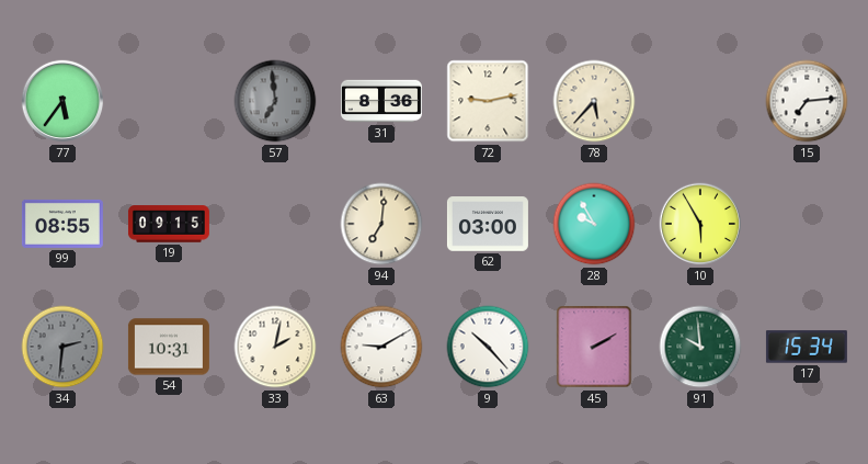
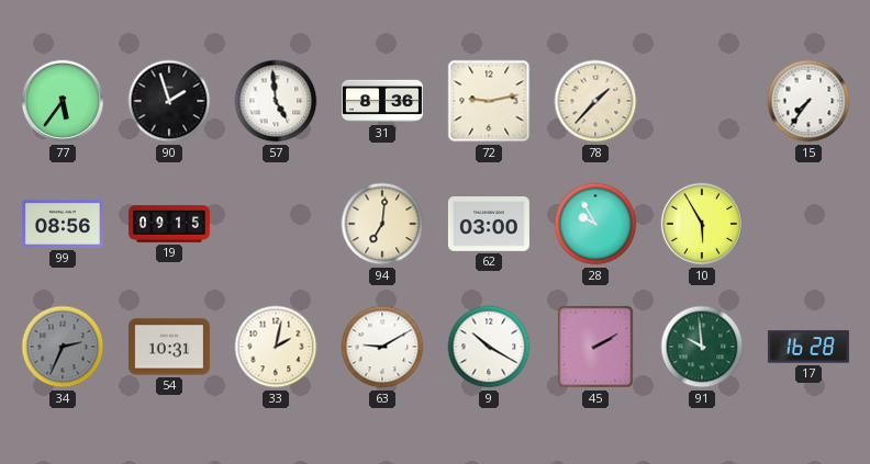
90: none -> 1:57 (169, 101)
57: 6:59 -> 4:59 (276, 101)
57 dial: grey -> white (276, 101)
78: 5:37 -> 1:37 (595, 101)
15: 7:14 -> 7:36 (808, 101)
99: 08:55 -> 08:56 (63, 224)
34: 2:31 -> 2:34 (63, 347)
9: 10:23 -> 10:20 (489, 347)
17: 15:34 -> 16:28 (808, 347)
